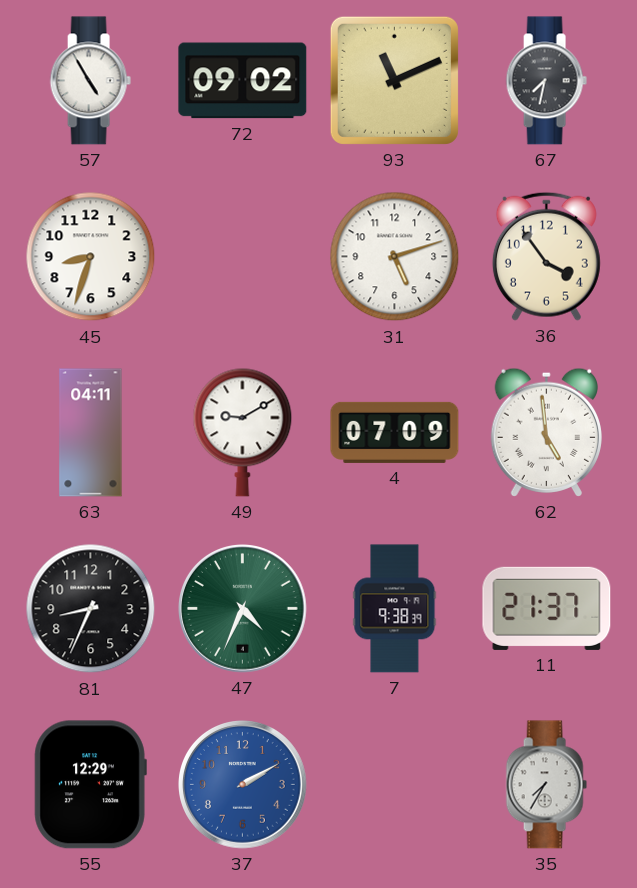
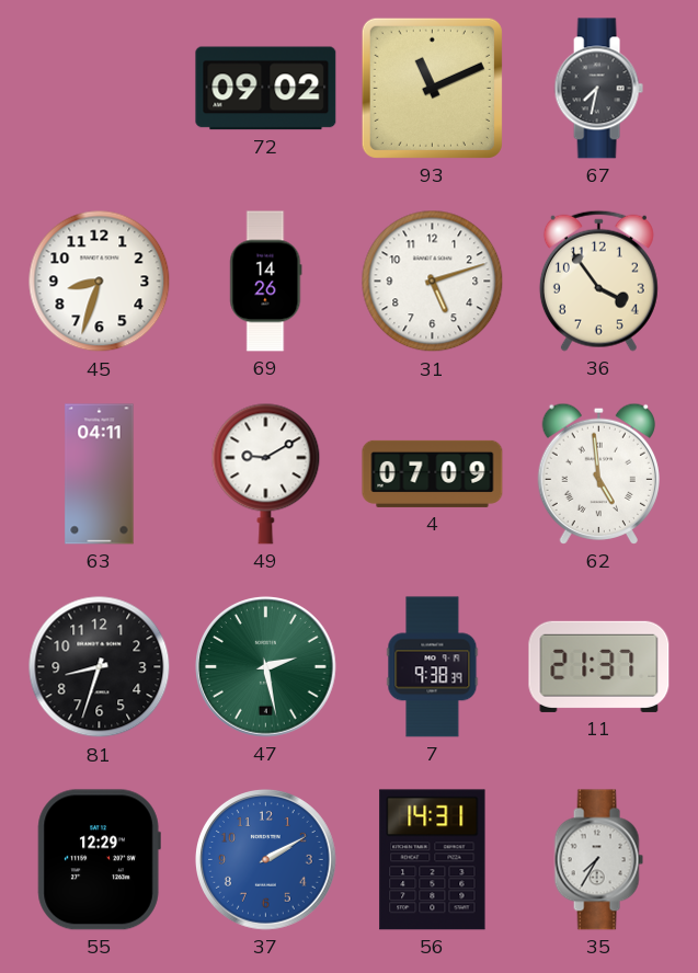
57: 4:55 -> none (90, 81)
69: none -> 14:26 (266, 282)
81: 8:34 -> 8:33 (100, 667)
47: 4:34 -> 2:28 (266, 667)
56: none -> 14:31 (433, 860)
